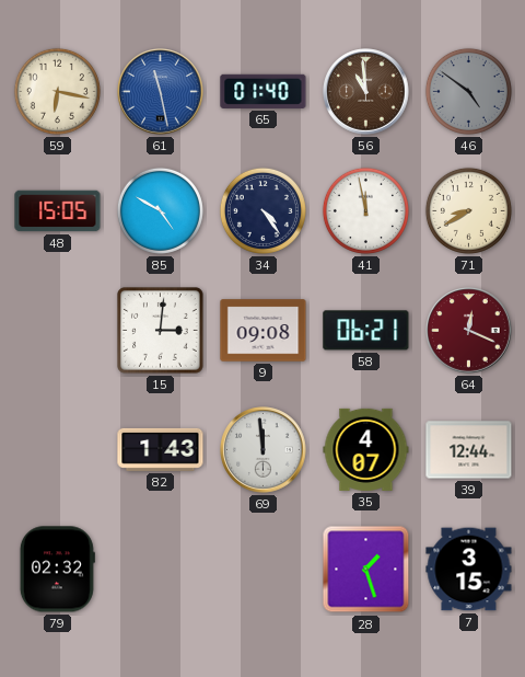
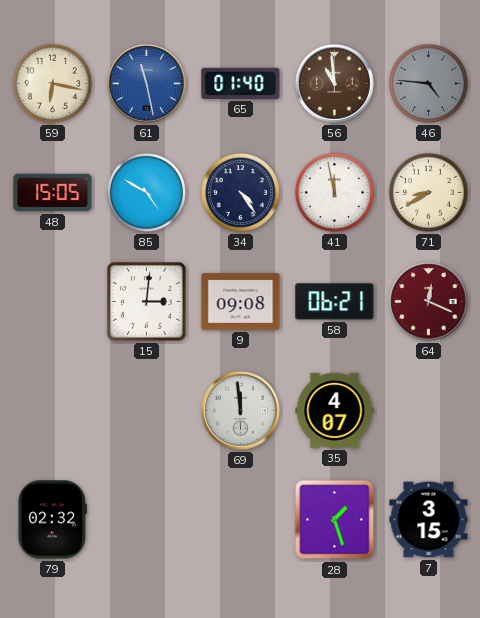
46: 4:51 -> 4:46 (428, 83)
82: 1:43 -> none (161, 449)
39: 12:44 -> none (469, 450)
